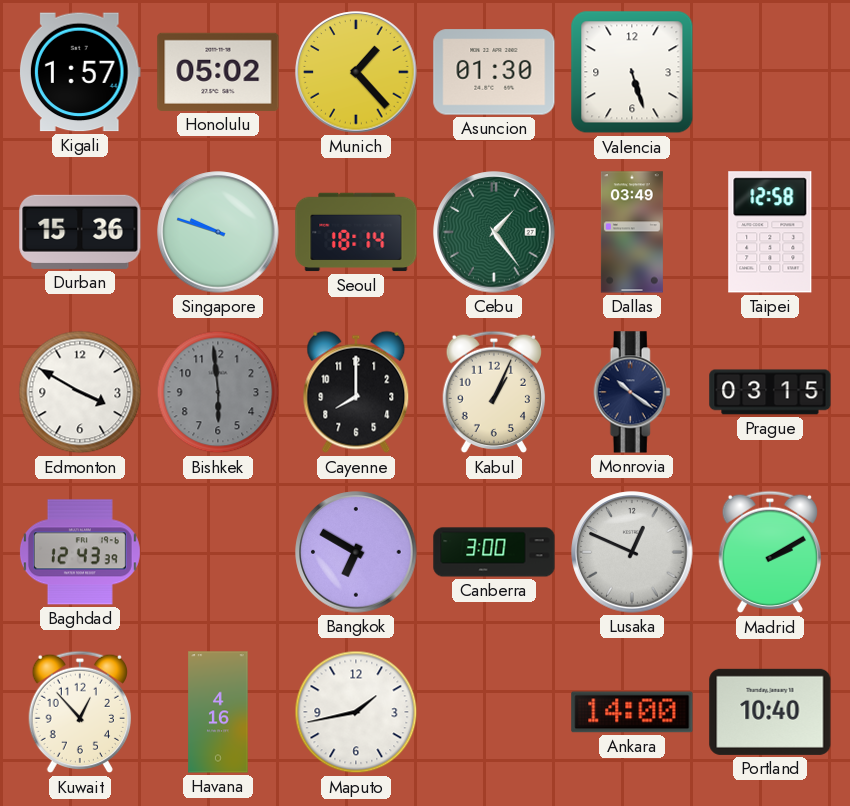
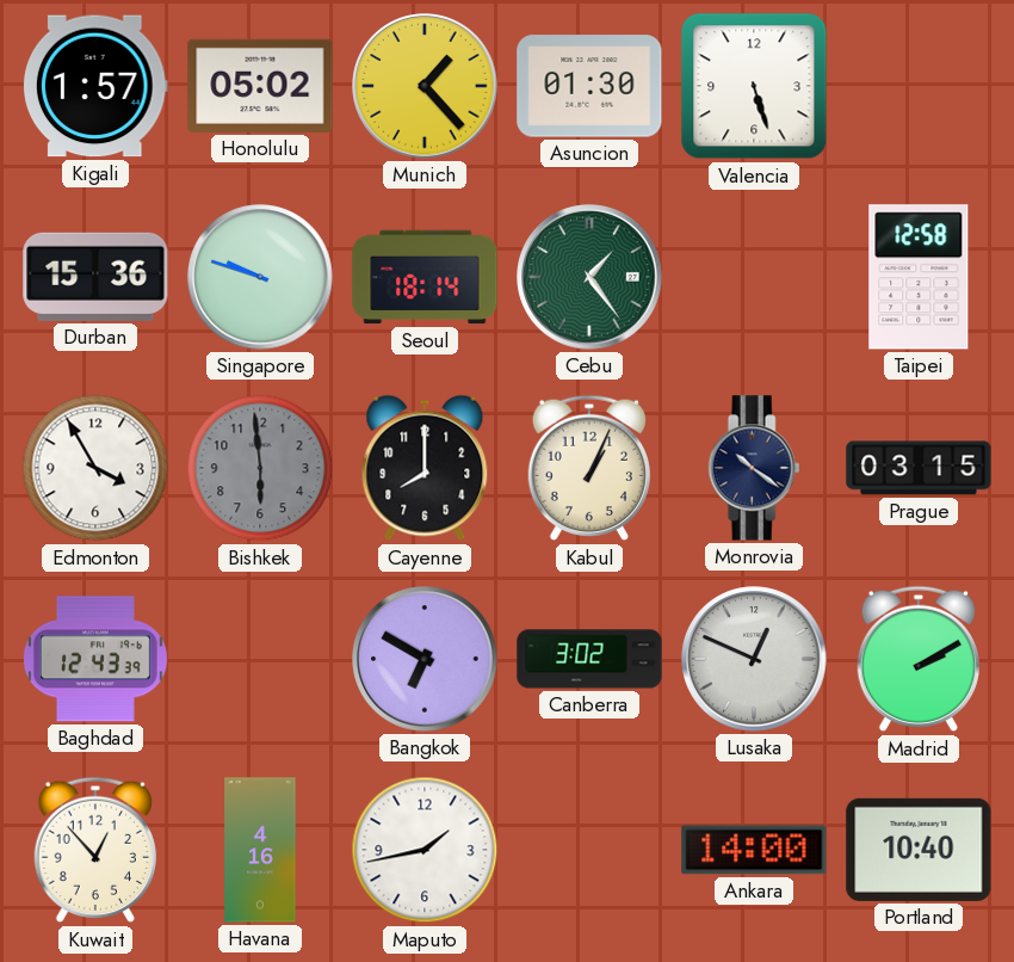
Dallas: 03:49 -> none (632, 232)
Edmonton: 3:50 -> 3:55 (95, 468)
Canberra: 3:00 -> 3:02 (589, 659)
